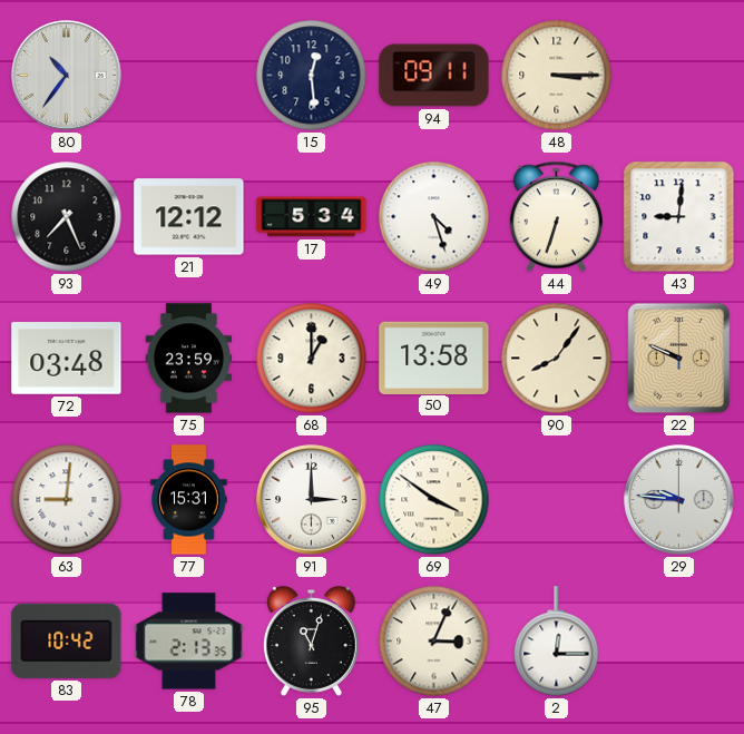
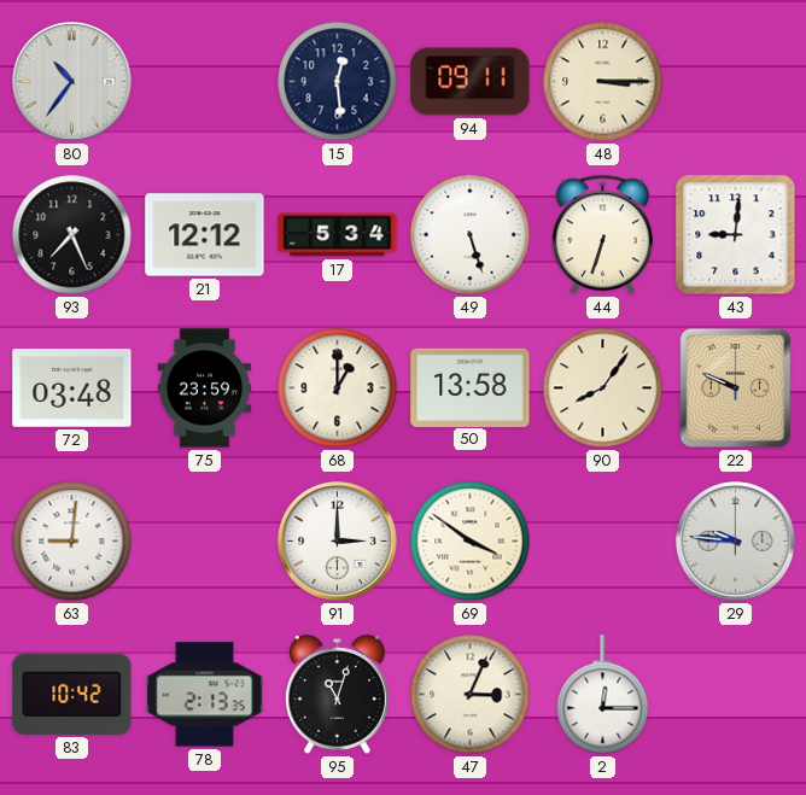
49: 4:27 -> 5:27 (471, 235)
77: 15:31 -> none (189, 500)
